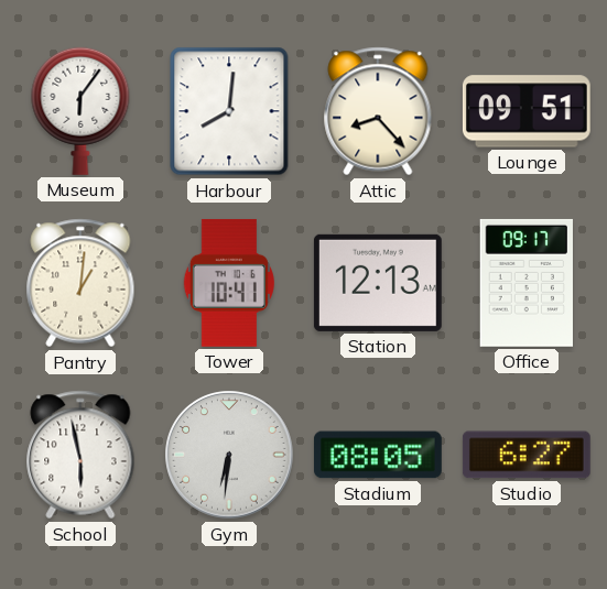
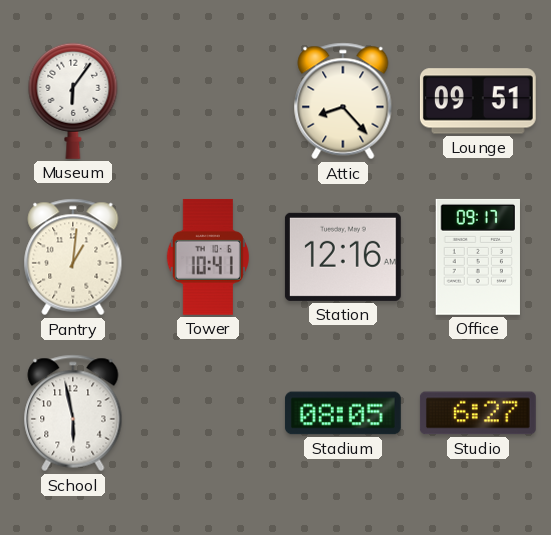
Harbour: 8:01 -> none (229, 111)
Station: 12:13 -> 12:16 (343, 257)
Gym: 6:31 -> none (229, 455)
